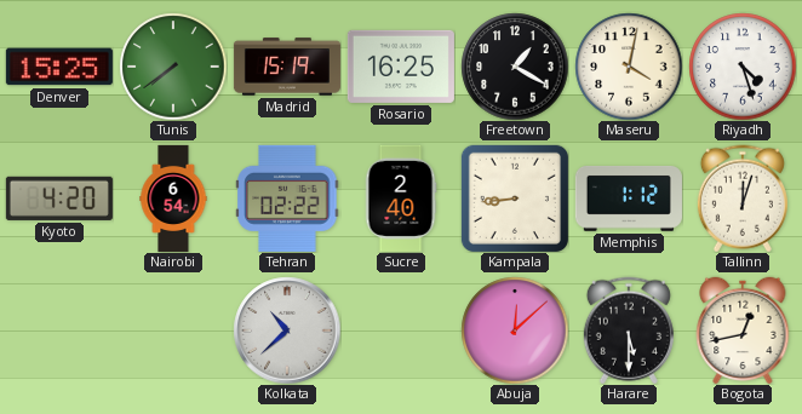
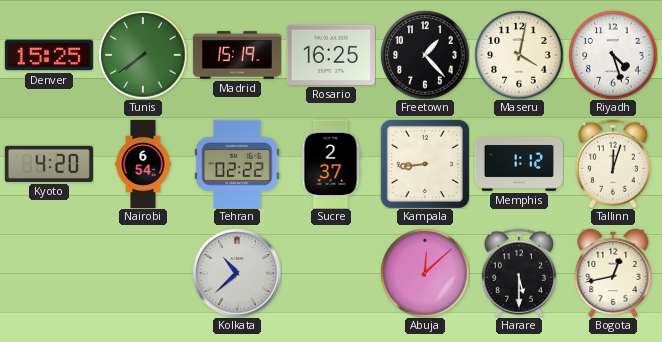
Freetown: 1:20 -> 1:23 (425, 55)
Sucre: 2:40 -> 2:37 (331, 164)
